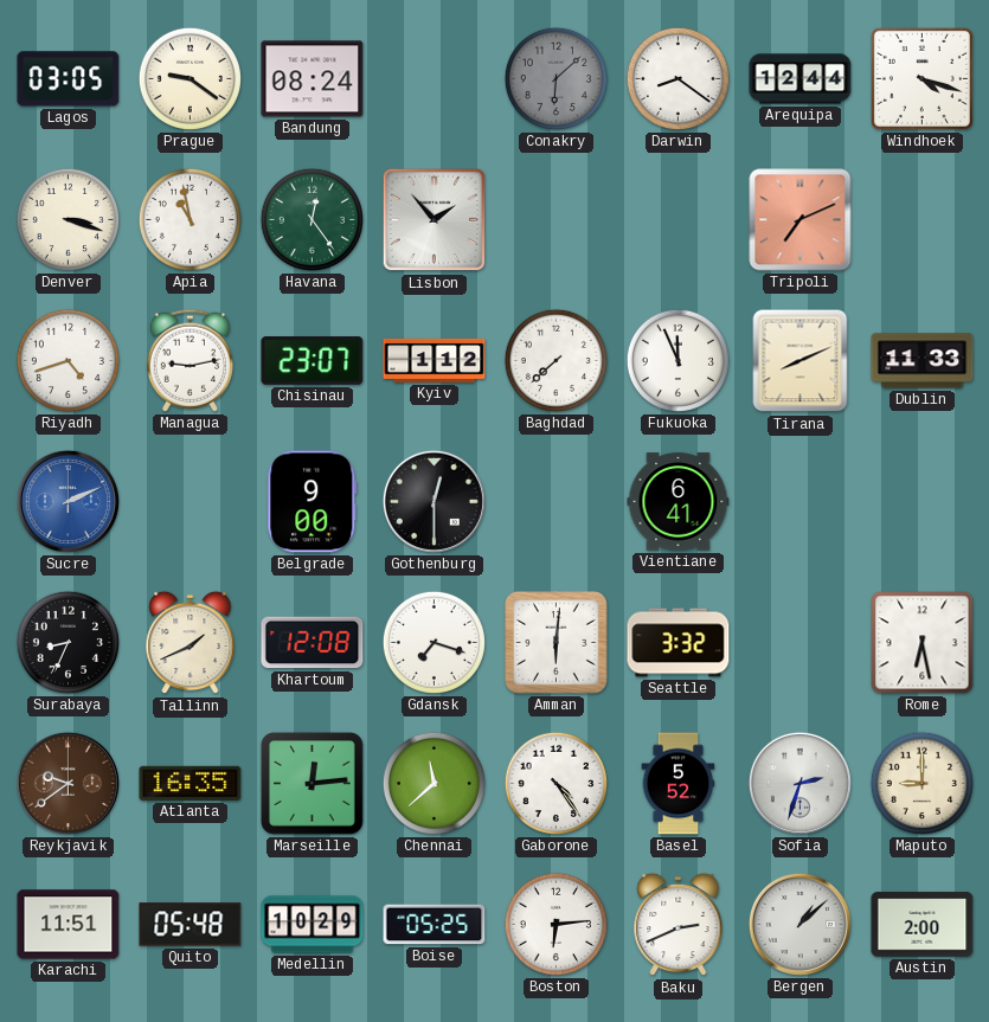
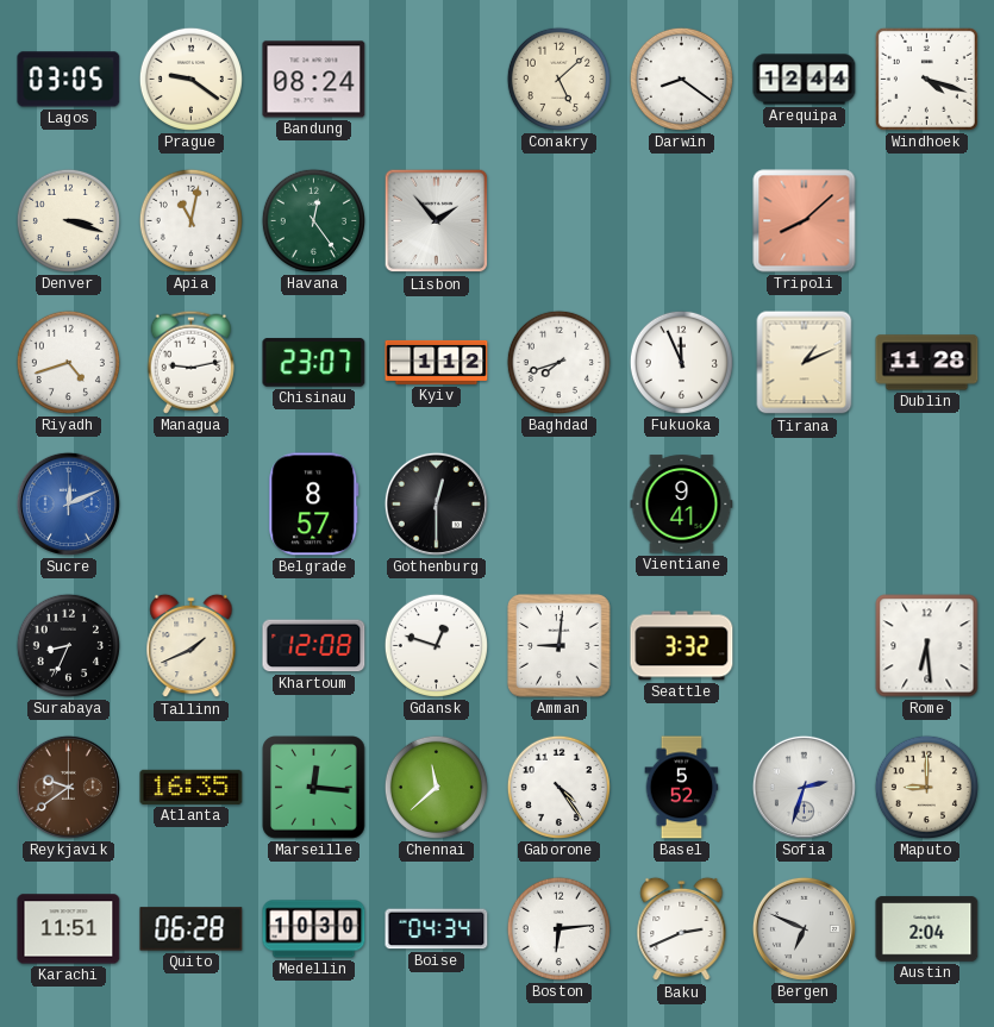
Conakry: 6:08 -> 5:08 (558, 79)
Conakry dial: grey -> cream (558, 79)
Apia: 10:58 -> 11:02 (190, 220)
Tripoli: 7:11 -> 8:08 (805, 221)
Baghdad: 7:38 -> 7:42 (558, 362)
Tirana: 8:11 -> 1:11 (805, 363)
Dublin: 11:33 -> 11:28 (927, 363)
Sucre: 2:11 -> 12:11 (68, 503)
Belgrade: 9:00 -> 8:57 (314, 505)
Vientiane: 6:41 -> 9:41 (682, 505)
Gdansk: 7:18 -> 12:48 (436, 645)
Amman: 6:01 -> 9:01 (559, 646)
Rome: 6:28 -> 6:29 (927, 646)
Marseille: 12:14 -> 12:16 (314, 788)
Quito: 05:48 -> 06:28 (192, 929)
Medellin: 10:29 -> 10:30 (314, 929)
Boise: 05:25 -> 04:34 (437, 929)
Bergen: 1:08 -> 6:49 (804, 928)
Austin: 2:00 -> 2:04 (927, 929)
